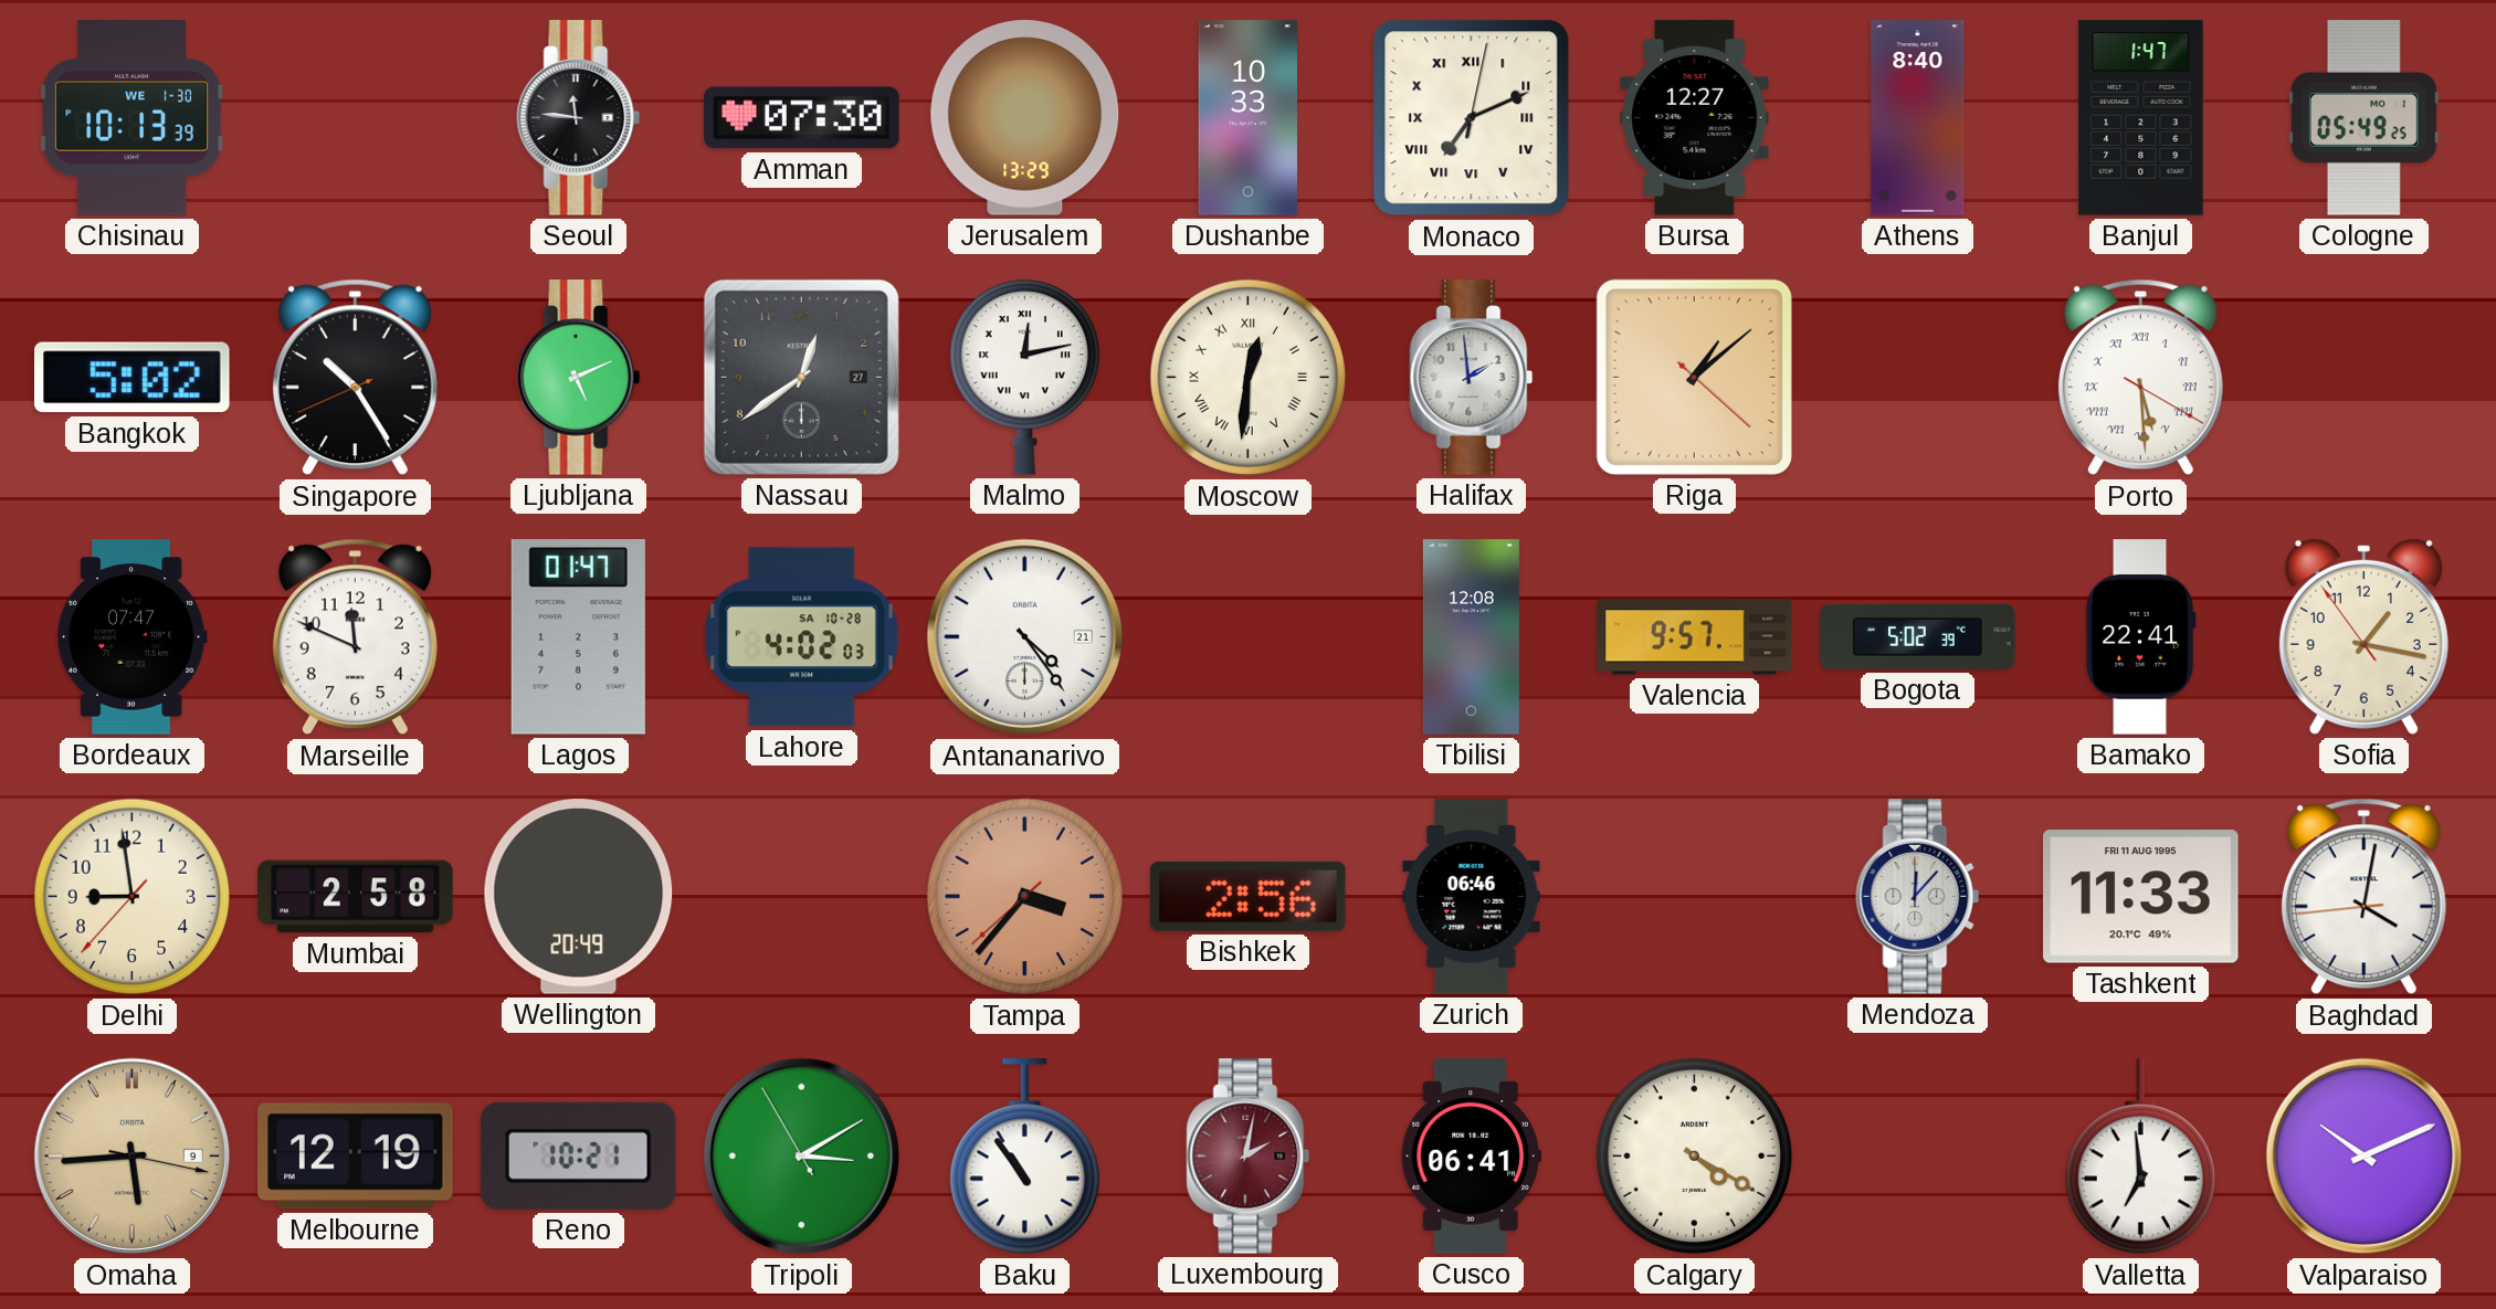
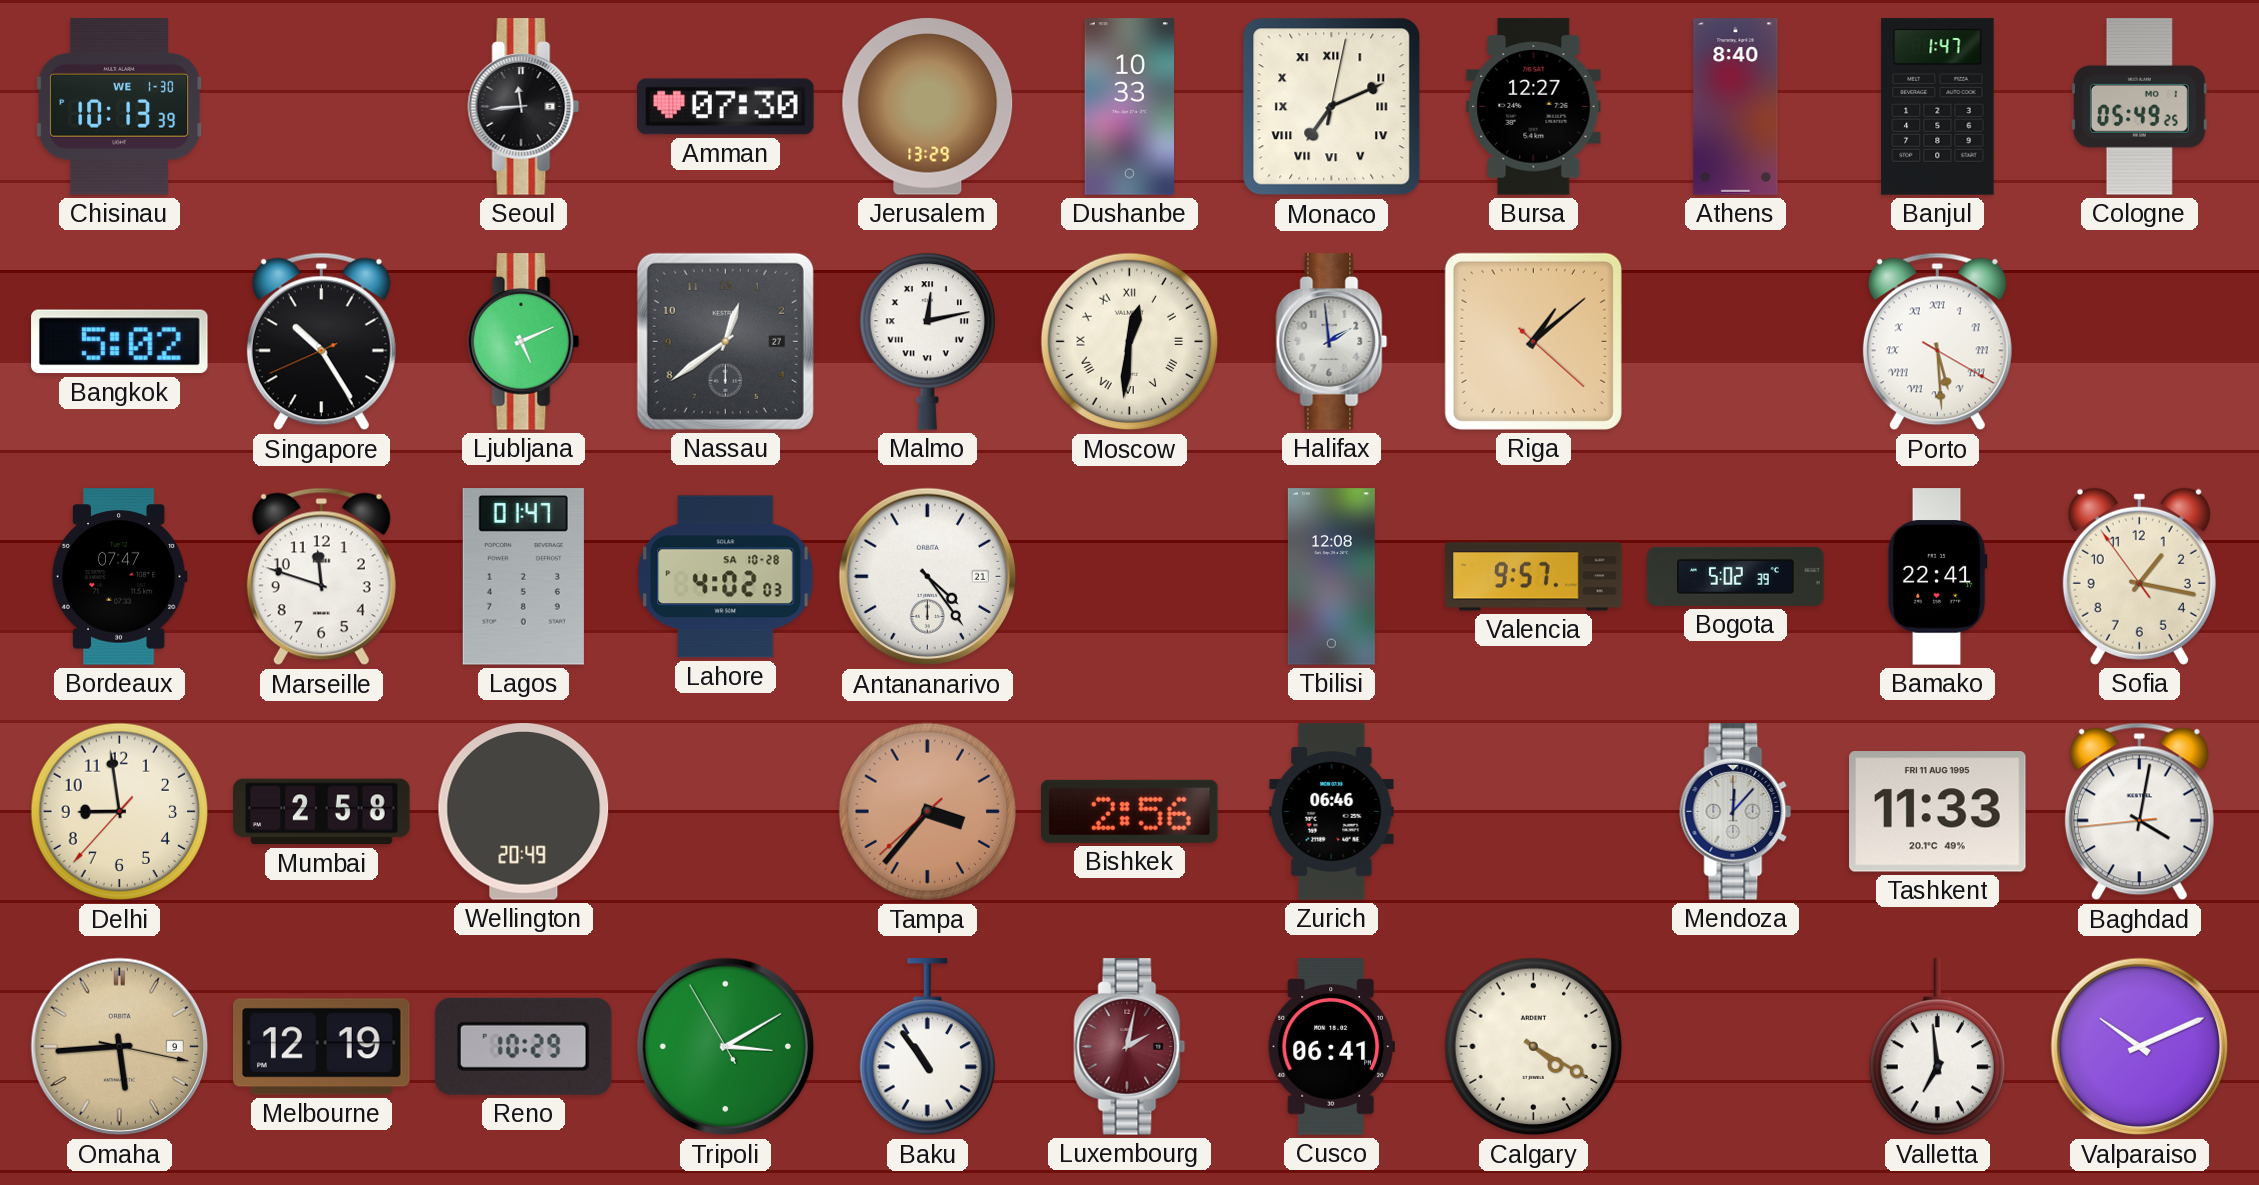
Seoul: 11:46 -> 11:44 (524, 107)
Marseille: 11:49 -> 11:48 (321, 577)
Reno: 10:21 -> 10:29 (524, 1046)
